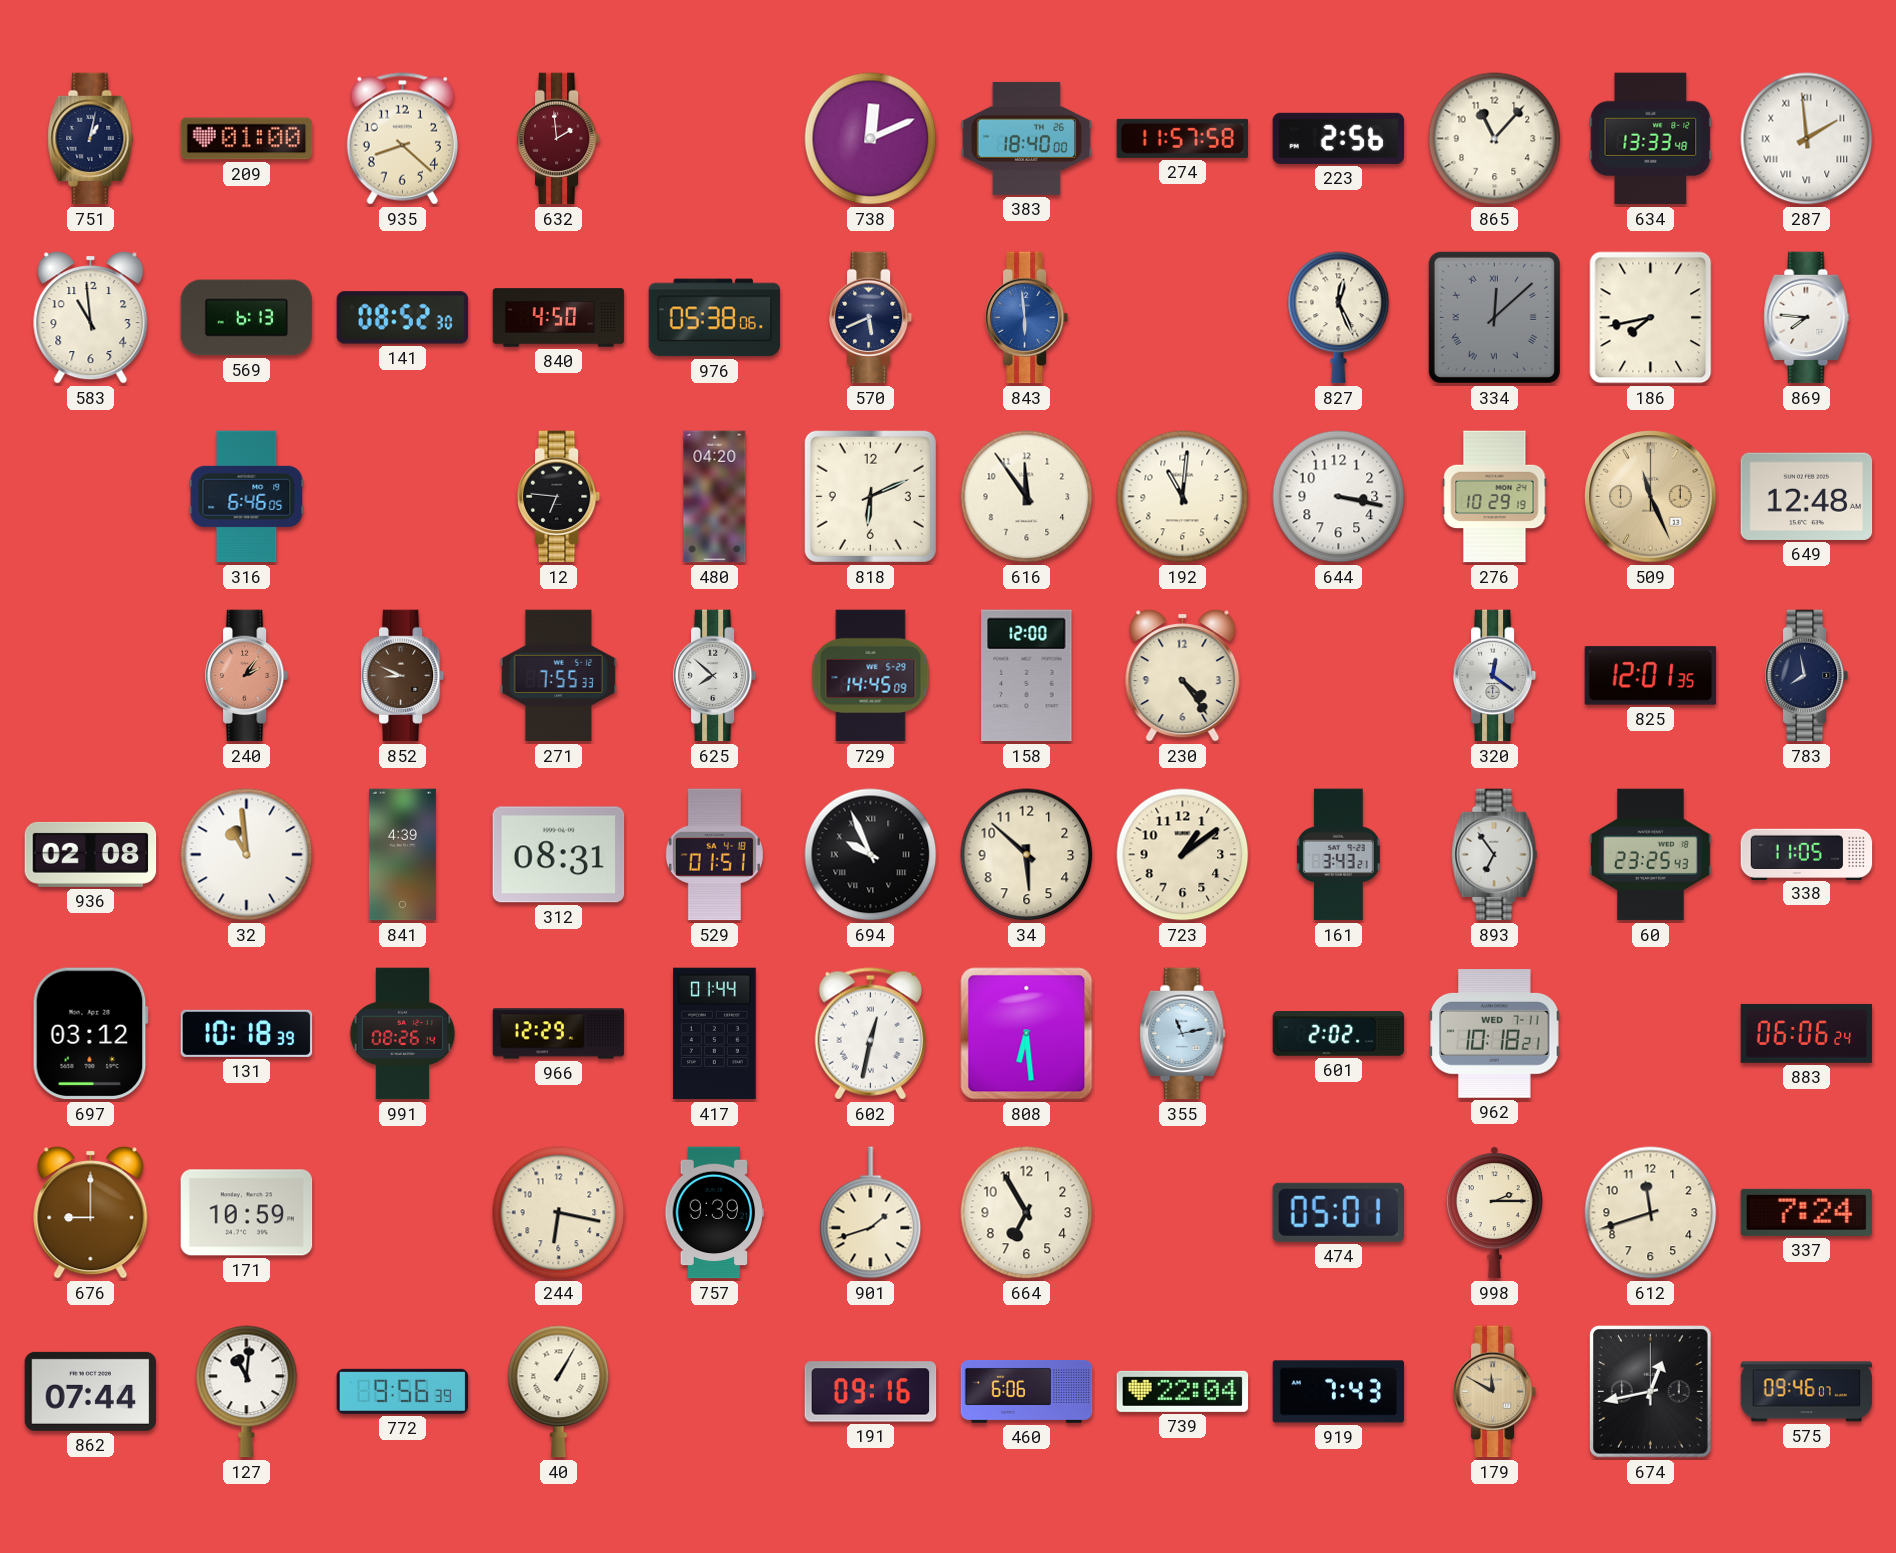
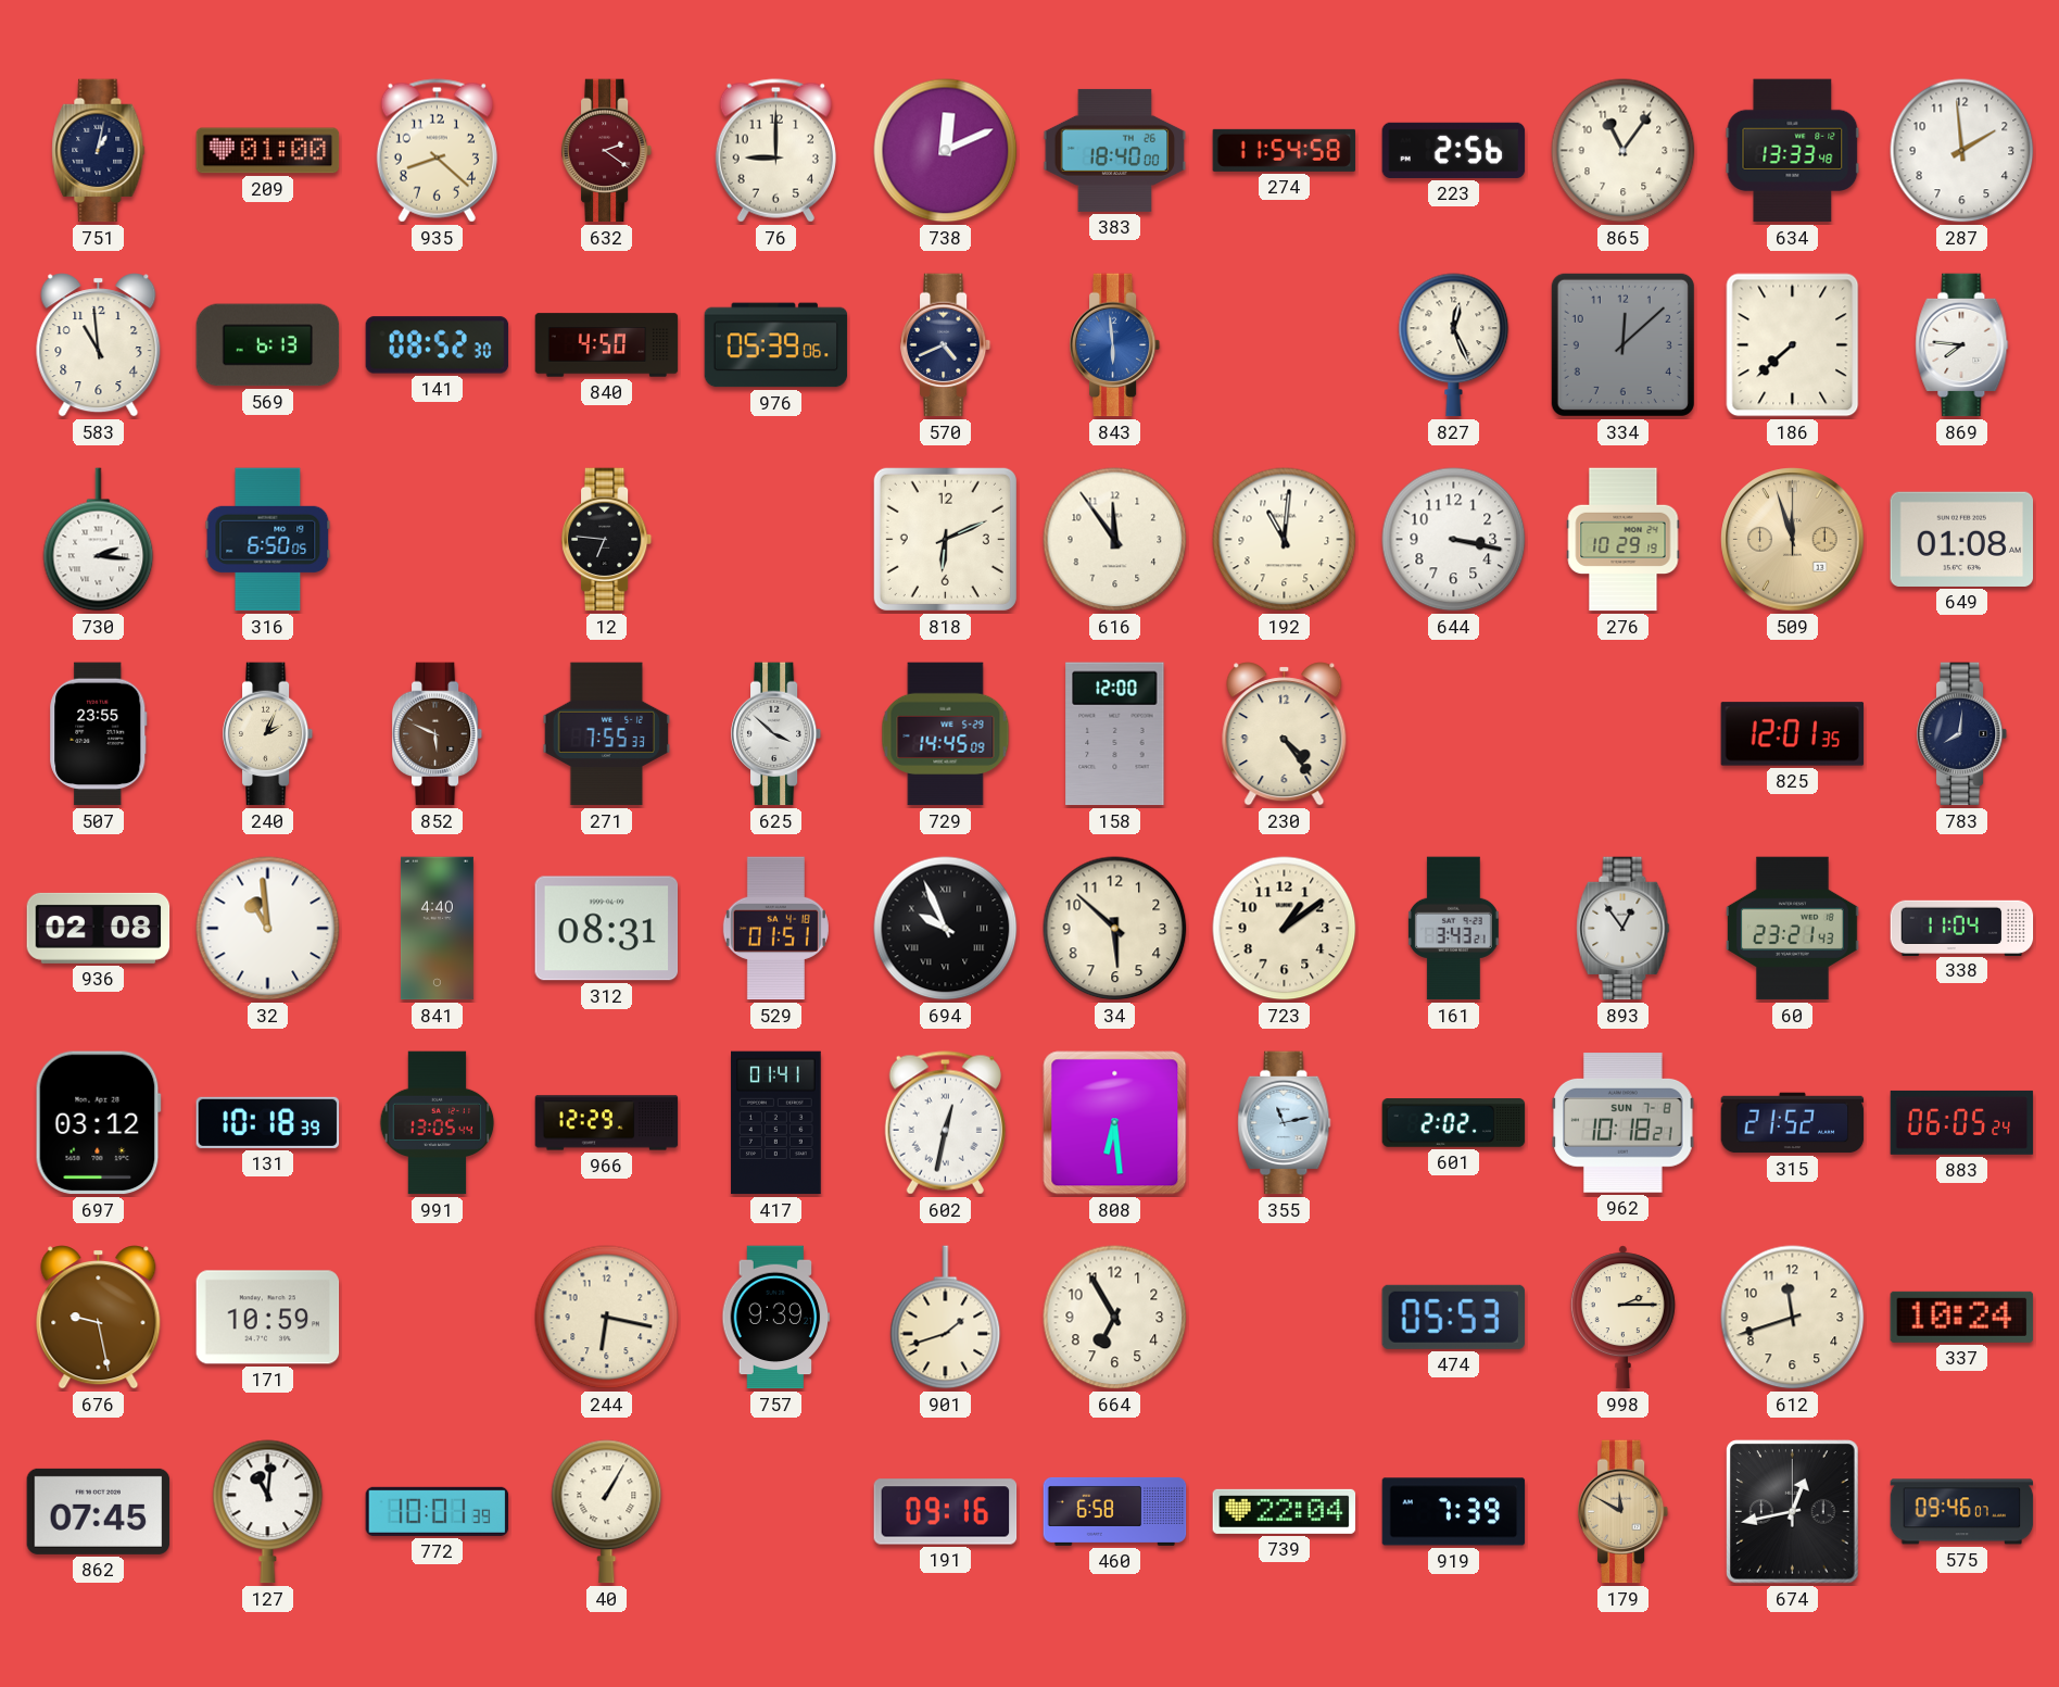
632: 1:59 -> 2:21 (607, 151)
76: none -> 9:00 (775, 151)
274: 11:57 -> 11:54 (1285, 150)
865: 11:07 -> 11:06 (1624, 151)
287 numerals: Roman -> Arabic (1962, 151)
976: 05:38 -> 05:39 (776, 345)
570: 5:41 -> 4:41 (946, 345)
334 numerals: Roman -> Arabic (1622, 344)
186: 7:43 -> 7:38 (1793, 345)
730: none -> 2:16 (99, 540)
316: 6:46 -> 6:50 (268, 540)
480: 04:20 -> none (715, 497)
509: 11:26 -> 11:57 (1793, 540)
649: 12:48 -> 01:08 (1962, 539)
507: none -> 23:55 (99, 734)
240: 2:06 -> 2:04 (268, 734)
240 dial: salmon -> cream (268, 734)
852: 8:49 -> 5:49 (438, 734)
625: 7:52 -> 3:52 (776, 734)
320: 12:21 -> none (1495, 676)
783: 7:58 -> 8:01 (1962, 734)
841: 4:39 -> 4:40 (437, 929)
893: 6:54 -> 12:54 (1624, 929)
60: 23:25 -> 23:21 (1793, 929)
338: 11:05 -> 11:04 (1962, 928)
991: 08:26 -> 13:05 (438, 1123)
417: 01:44 -> 01:41 (776, 1123)
962 date: WED 7-11 -> SUN 7-8 (1624, 1123)
315: none -> 21:52 (1793, 1123)
883: 06:06 -> 06:05 (1962, 1122)
676: 9:00 -> 9:28 (99, 1318)
474: 05:01 -> 05:53 (1453, 1317)
337: 7:24 -> 10:24 (1962, 1317)
862: 07:44 -> 07:45 (99, 1511)
772: 9:56 -> 10:01 (438, 1511)
460: 6:06 -> 6:58 (1115, 1511)
919: 7:43 -> 7:39 (1454, 1512)
